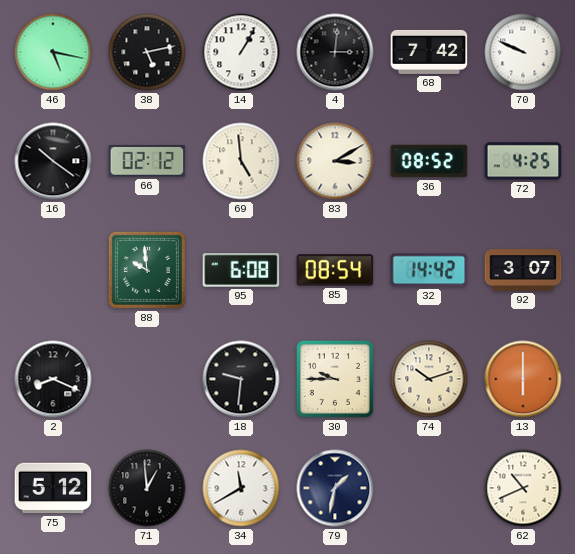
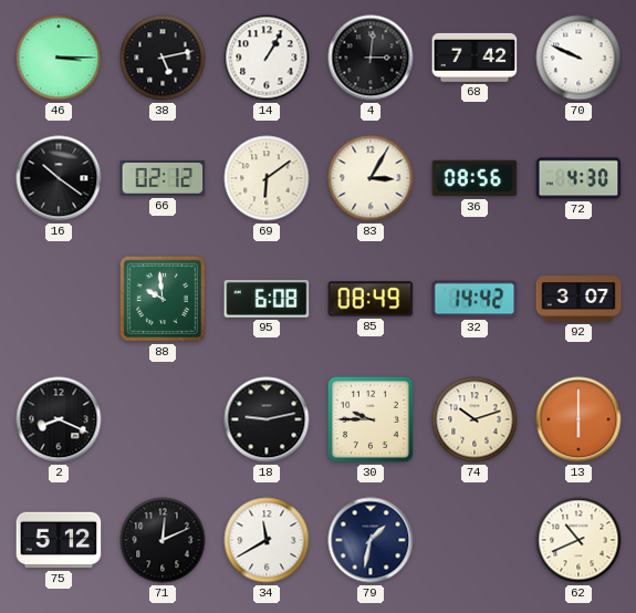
46: 5:17 -> 3:15 (59, 58)
69: 4:59 -> 6:09 (267, 178)
83: 3:10 -> 3:05 (371, 178)
36: 08:52 -> 08:56 (475, 178)
72: 4:25 -> 4:30 (578, 178)
85: 08:54 -> 08:49 (371, 299)
18: 9:31 -> 9:13 (267, 419)
71: 12:59 -> 12:11 (163, 540)
